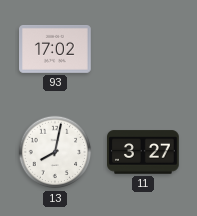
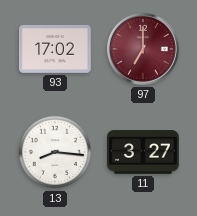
97: none -> 7:00 (143, 49)
13: 8:02 -> 8:16 (55, 152)
